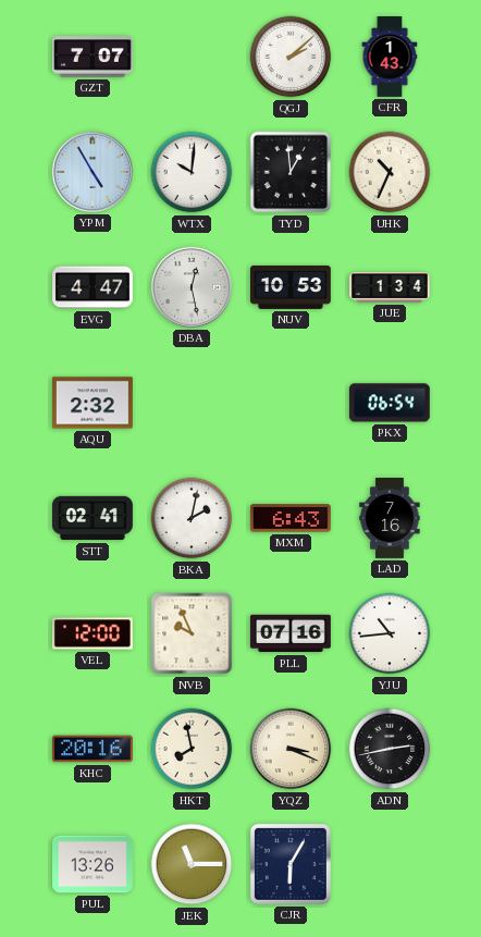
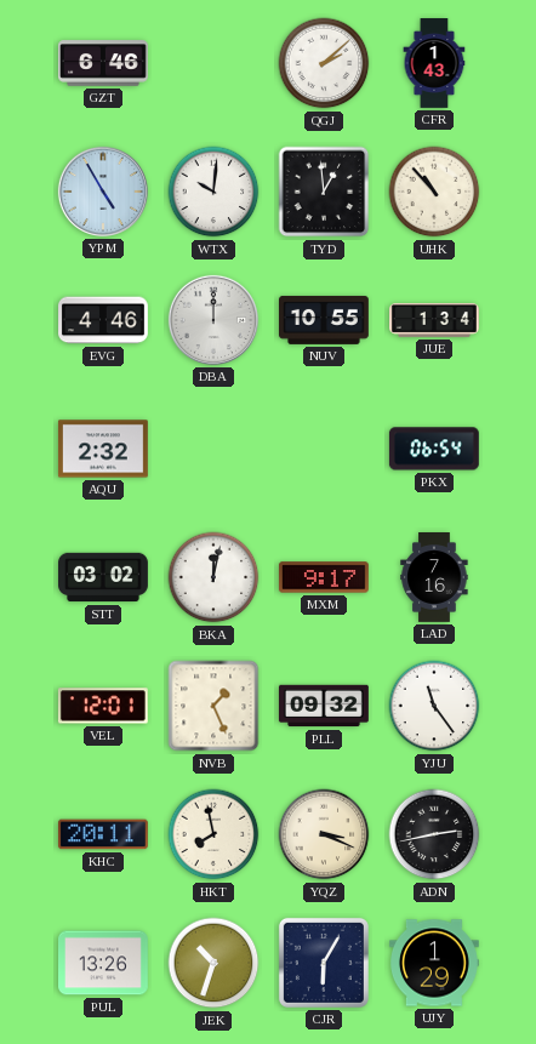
GZT: 7:07 -> 6:46 (104, 63)
UHK: 10:34 -> 10:53 (434, 192)
EVG: 4:47 -> 4:46 (104, 320)
DBA: 12:28 -> 12:00 (213, 320)
NUV: 10:53 -> 10:55 (325, 320)
STT: 02:41 -> 03:02 (104, 577)
BKA: 2:02 -> 12:02 (213, 577)
MXM: 6:43 -> 9:17 (324, 577)
VEL: 12:00 -> 12:01 (103, 706)
NVB: 9:56 -> 1:26 (213, 706)
PLL: 07:16 -> 09:32 (324, 706)
YJU: 10:44 -> 11:24 (434, 706)
KHC: 20:16 -> 20:11 (103, 834)
JEK: 11:15 -> 10:33 (213, 963)
UJY: none -> 1:29 (435, 963)
